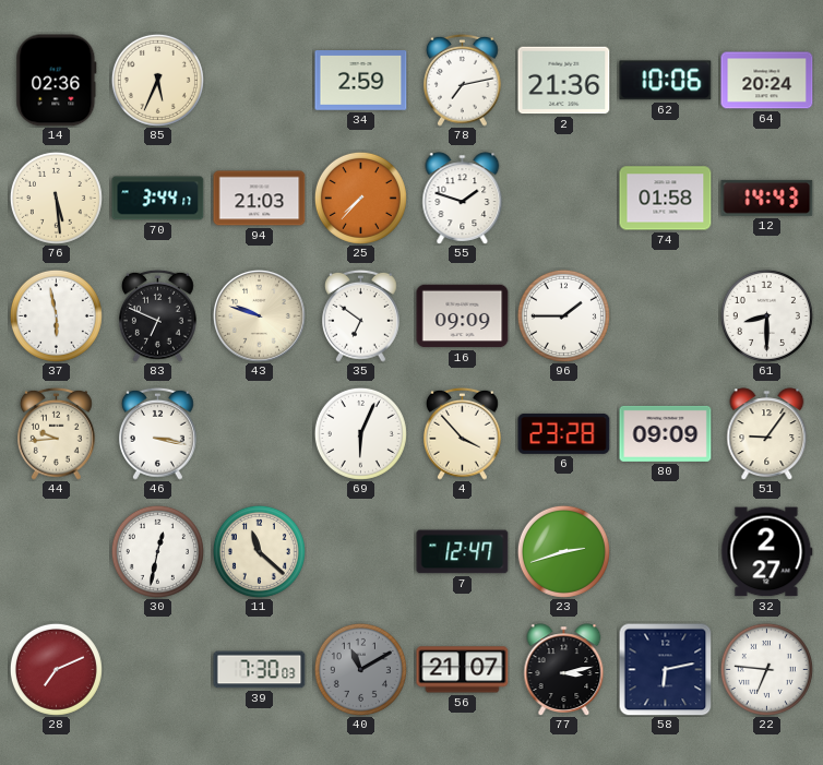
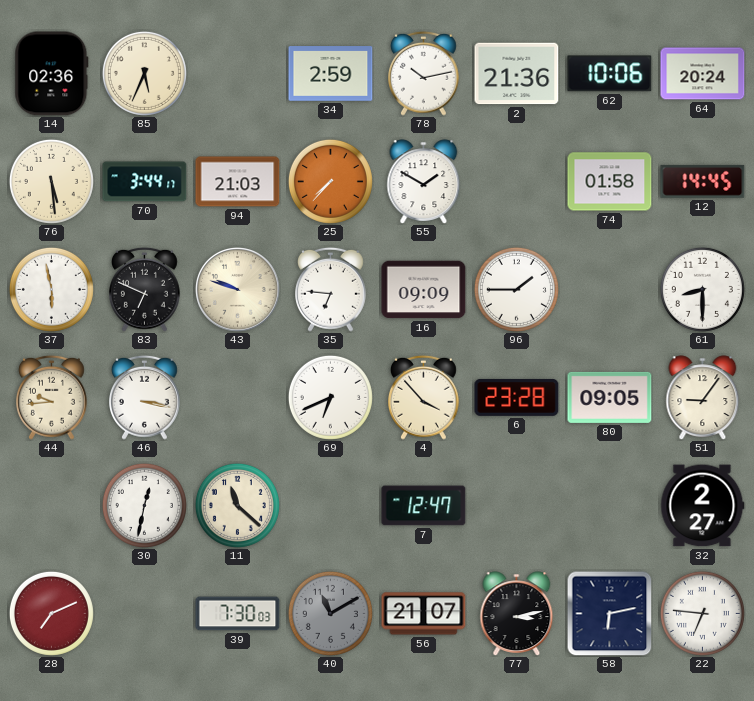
78: 7:13 -> 10:13 (424, 73)
55: 1:48 -> 1:50 (424, 182)
12: 14:43 -> 14:45 (703, 181)
35: 6:51 -> 6:46 (331, 289)
69: 6:04 -> 6:41 (330, 397)
80: 09:09 -> 09:05 (610, 397)
23: 2:42 -> none (563, 551)
